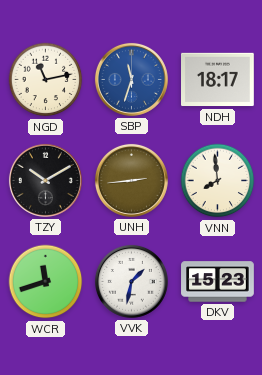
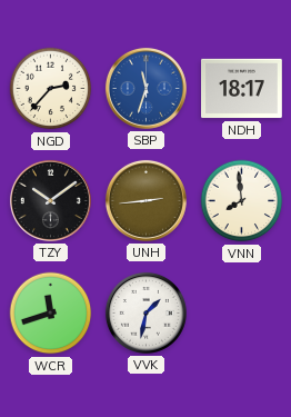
NGD: 11:13 -> 2:37 (51, 89)
TZY: 10:10 -> 10:09 (50, 200)
DKV: 15:23 -> none (218, 282)
